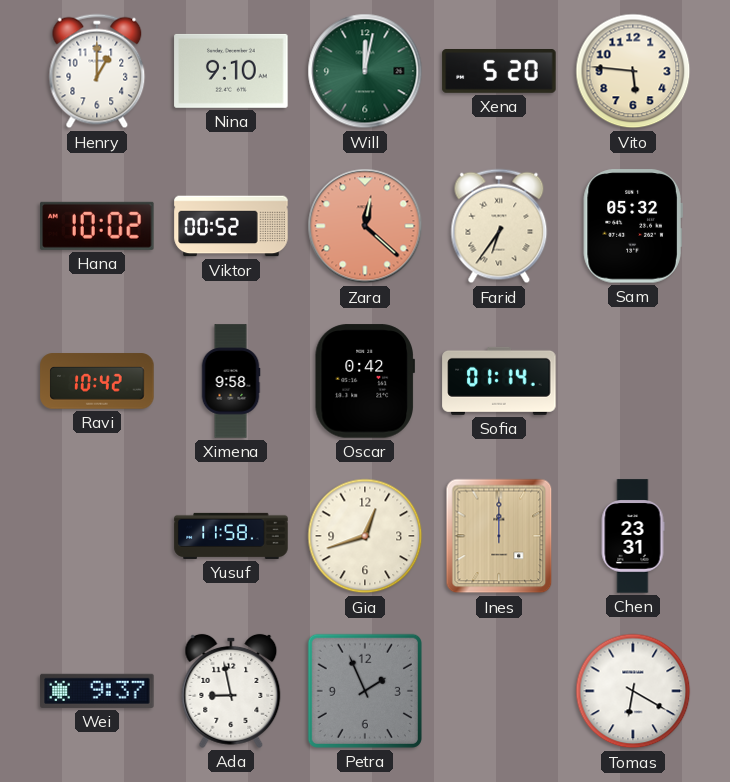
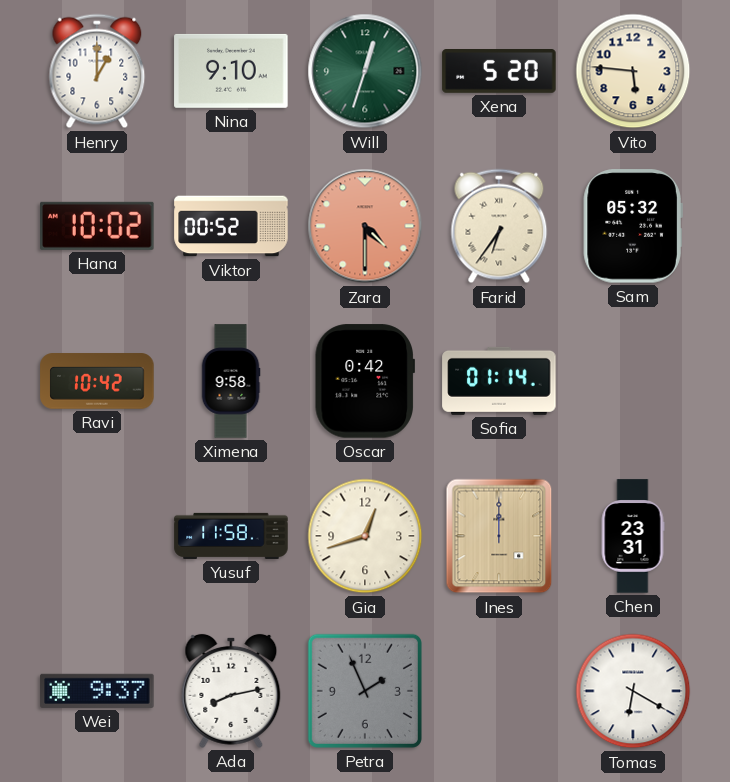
Will: 12:02 -> 12:33 (365, 71)
Zara: 12:22 -> 4:30 (365, 226)
Ada: 8:58 -> 8:13 (231, 691)
